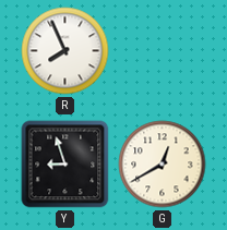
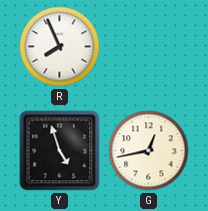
Y: 8:57 -> 4:57 (60, 151)
G: 12:40 -> 12:43 (149, 151)
